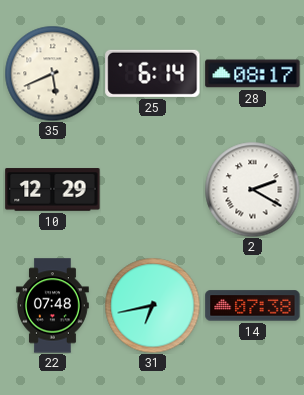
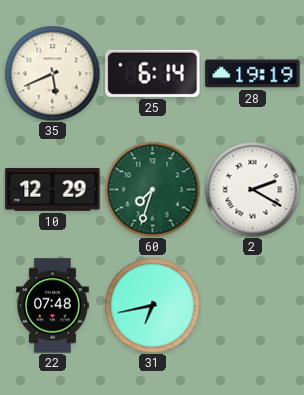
28: 08:17 -> 19:19 (253, 74)
60: none -> 7:33 (152, 189)
14: 07:38 -> none (253, 306)
